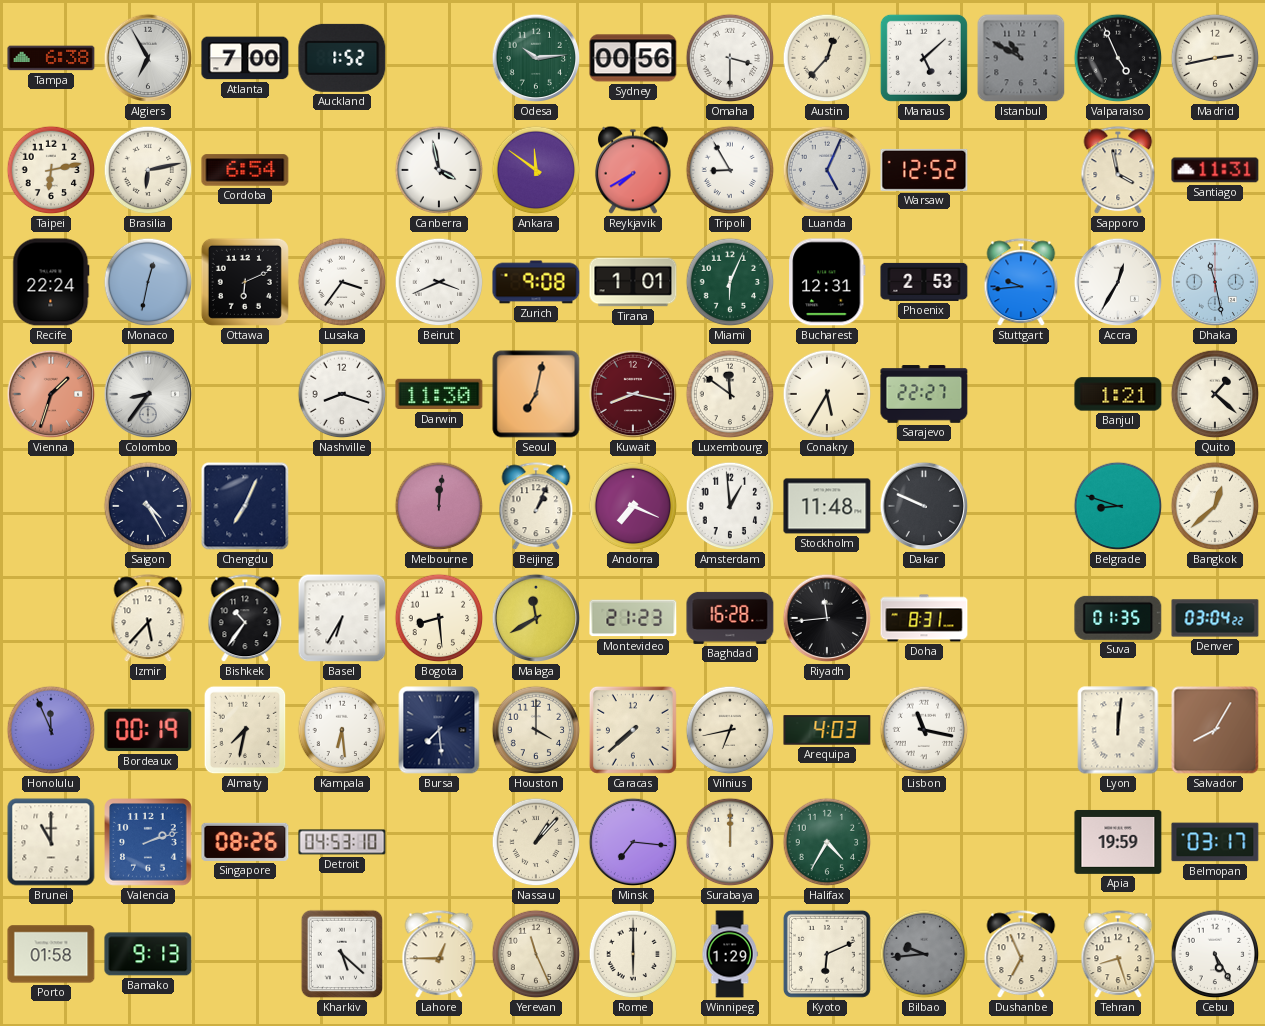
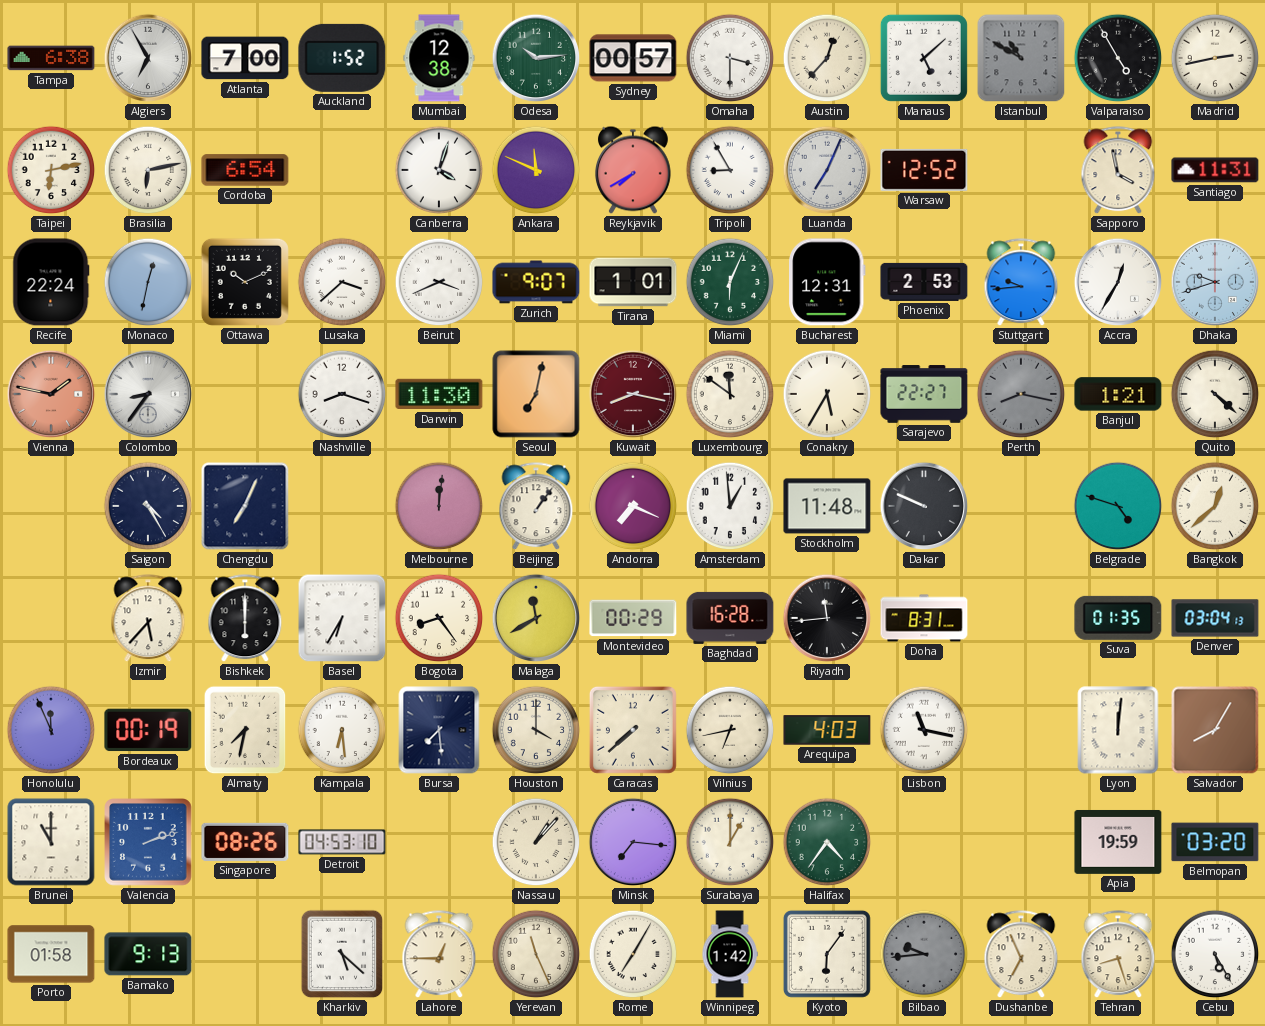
Mumbai: none -> 12:38 (439, 58)
Sydney: 00:56 -> 00:57 (633, 58)
Valparaiso: 4:56 -> 4:55 (1118, 58)
Canberra: 3:58 -> 4:03 (439, 170)
Ankara: 11:51 -> 11:49 (536, 170)
Luanda: 5:04 -> 7:04 (827, 170)
Ottawa: 6:11 -> 10:11 (245, 282)
Lusaka: 3:36 -> 3:38 (342, 282)
Zurich: 9:08 -> 9:07 (536, 282)
Dhaka: 11:28 -> 9:42 (1215, 282)
Vienna: 1:33 -> 1:47 (51, 394)
Perth: none -> 8:17 (1021, 394)
Quito: 1:22 -> 4:22 (1215, 394)
Beijing: 1:04 -> 1:06 (536, 507)
Belgrade: 8:48 -> 4:48 (1118, 506)
Bishkek: 10:36 -> 6:00 (245, 619)
Bogota: 8:29 -> 8:24 (439, 618)
Montevideo: 21:23 -> 00:29 (633, 618)
Denver: 03:04:22 -> 03:04:13 (1215, 618)
Surabaya: 12:00 -> 1:00 (730, 842)
Halifax: 4:35 -> 4:36 (827, 842)
Belmopan: 03:17 -> 03:20 (1215, 842)
Rome: 6:00 -> 7:05 (633, 954)
Winnipeg: 1:29 -> 1:42 (730, 954)
Kyoto: 6:11 -> 6:06 (827, 954)
